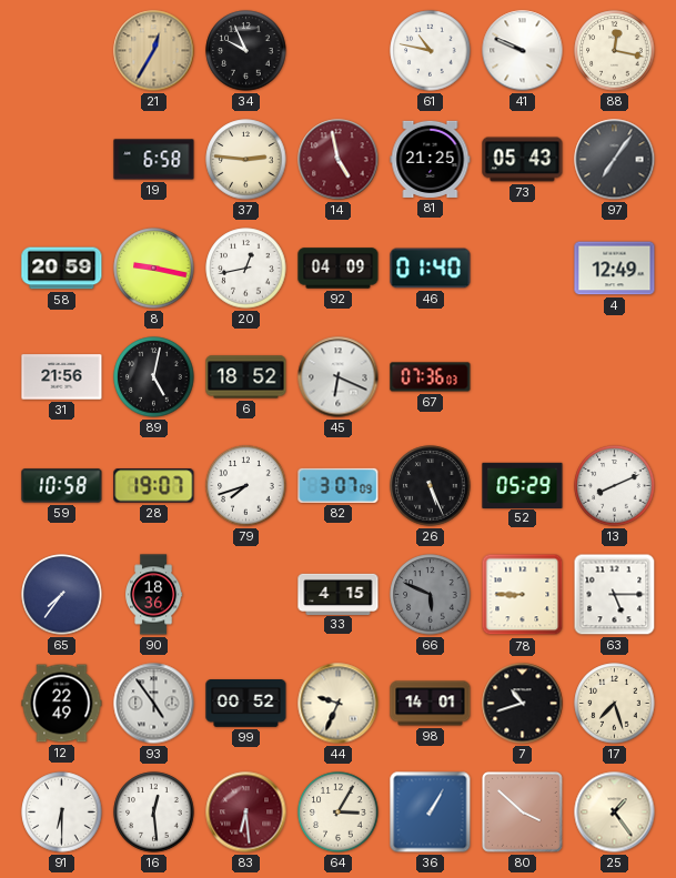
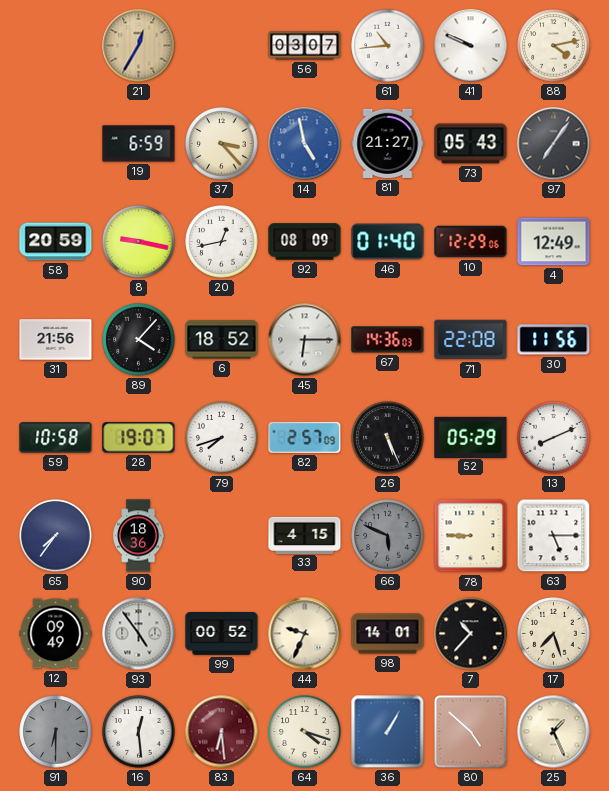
34: 9:56 -> none (246, 51)
56: none -> 03:07 (305, 46)
61: 10:47 -> 10:44 (388, 46)
88: 12:17 -> 4:13 (554, 46)
19: 6:58 -> 6:59 (139, 144)
37: 2:46 -> 3:23 (222, 144)
14 dial: burgundy -> blue (305, 144)
81: 21:25 -> 21:27 (388, 143)
92: 04:09 -> 08:09 (305, 242)
10: none -> 12:29 (471, 242)
89: 5:02 -> 4:07 (139, 340)
45: 6:19 -> 6:15 (305, 340)
67: 07:36 -> 14:36 (388, 340)
71: none -> 22:08 (471, 340)
30: none -> 11:56 (554, 340)
82: 3:07 -> 2:57 (305, 437)
12: 22:49 -> 09:49 (56, 634)
7: 10:42 -> 10:37 (471, 634)
91 dial: white -> grey (56, 732)
64: 3:05 -> 4:18 (305, 732)
80: 3:52 -> 4:52 (471, 732)
25: 1:24 -> 1:26 (554, 732)
